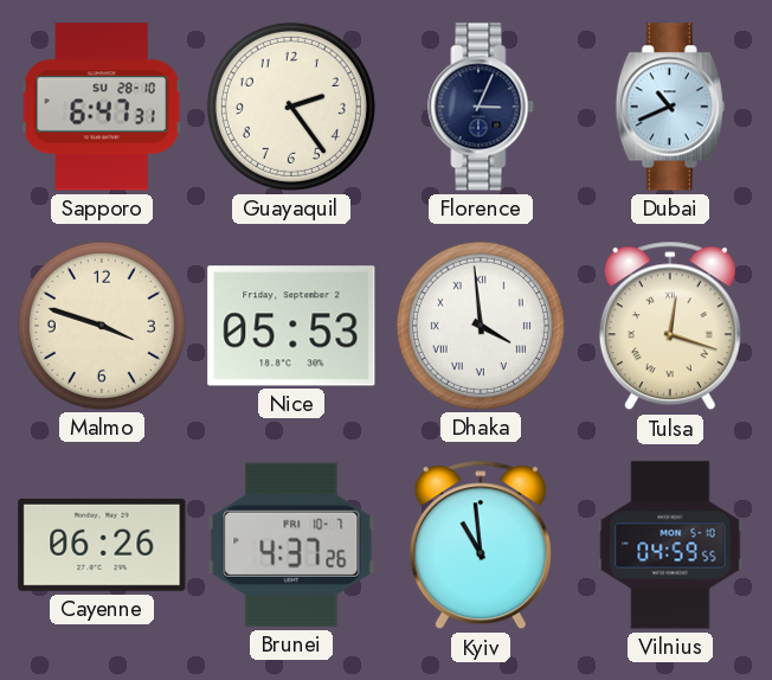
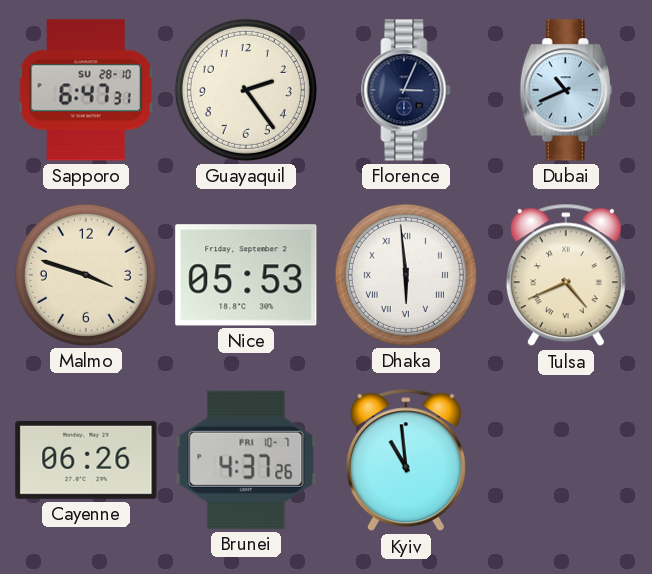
Dhaka: 3:59 -> 5:59 (406, 275)
Tulsa: 12:18 -> 4:41 (566, 275)
Vilnius: 04:59 -> none (670, 545)
